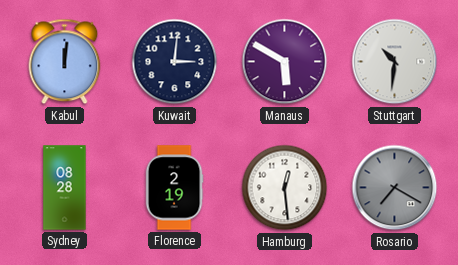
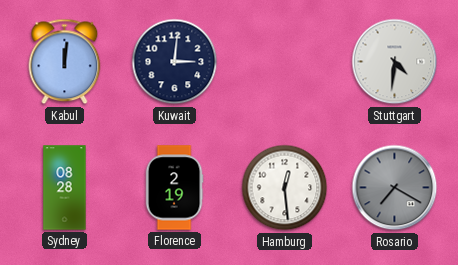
Manaus: 5:50 -> none (285, 62)
Stuttgart: 10:31 -> 4:31 (395, 62)
